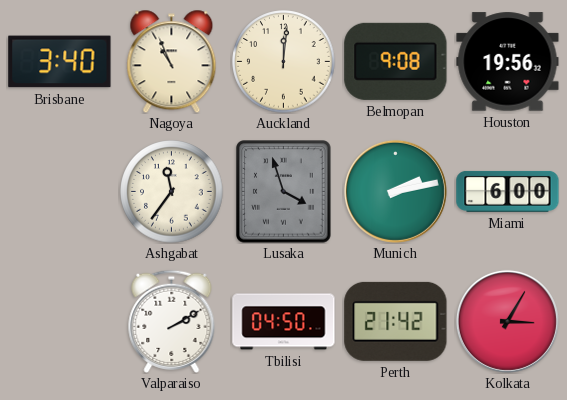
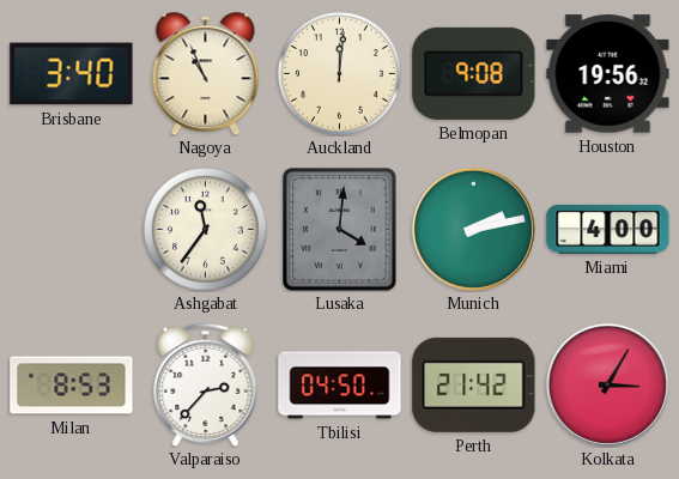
Lusaka: 3:57 -> 4:01 (340, 230)
Miami: 6:00 -> 4:00 (608, 229)
Milan: none -> 8:53 (72, 386)
Valparaiso: 2:10 -> 2:37 (206, 384)
